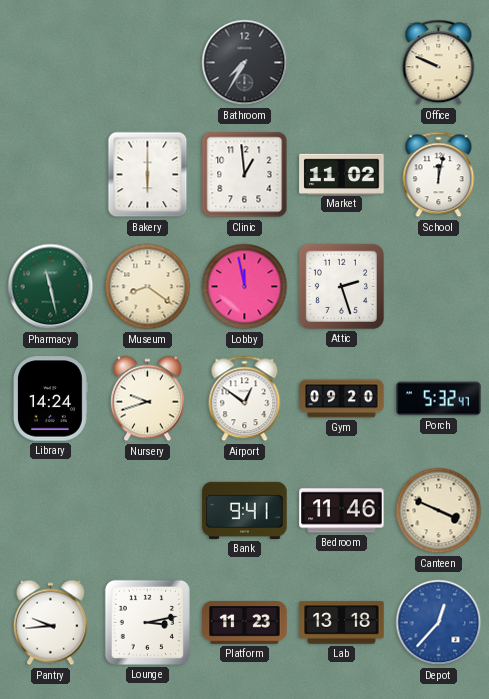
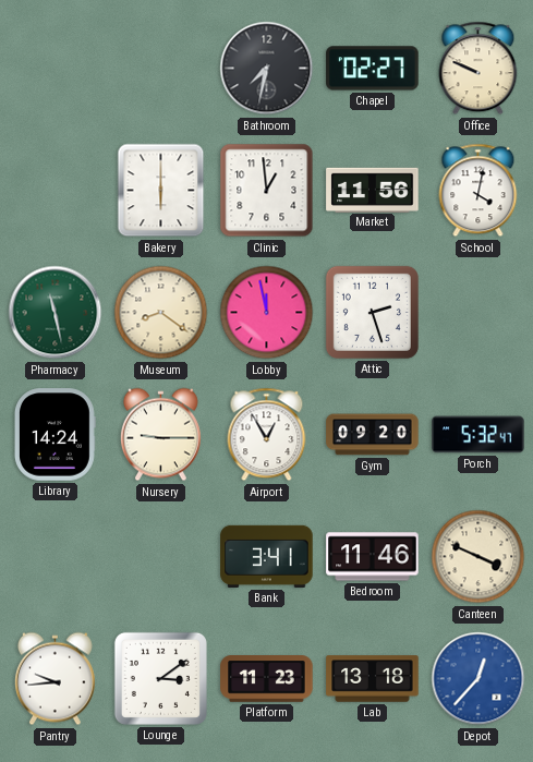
Bathroom: 7:35 -> 7:32 (267, 69)
Chapel: none -> 02:27 (373, 69)
Market: 11:02 -> 11:56 (373, 190)
School: 12:02 -> 4:02 (479, 191)
Nursery: 9:42 -> 9:15 (160, 435)
Airport: 12:51 -> 12:55 (267, 435)
Bank: 9:41 -> 3:41 (267, 556)
Lounge: 3:13 -> 3:09 (160, 678)
